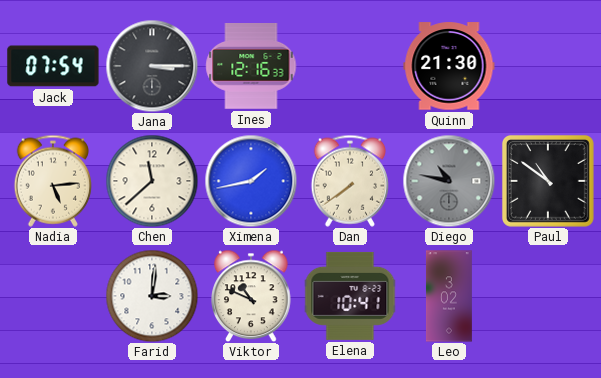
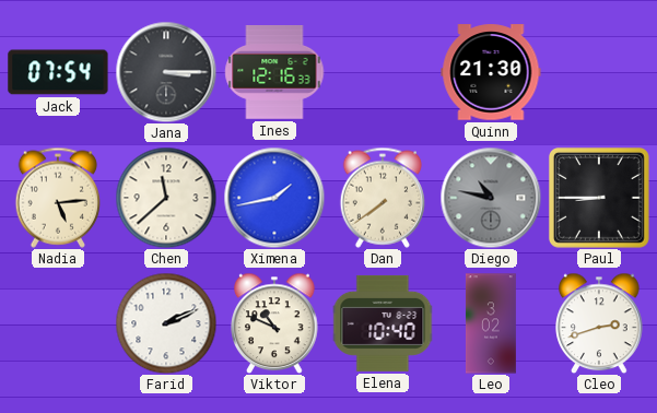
Paul: 10:51 -> 8:45 (599, 198)
Farid: 3:01 -> 2:11 (166, 323)
Elena: 10:41 -> 10:40 (383, 323)
Cleo: none -> 2:42 (599, 323)
